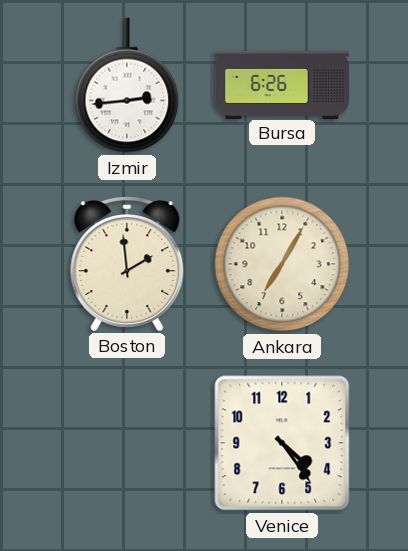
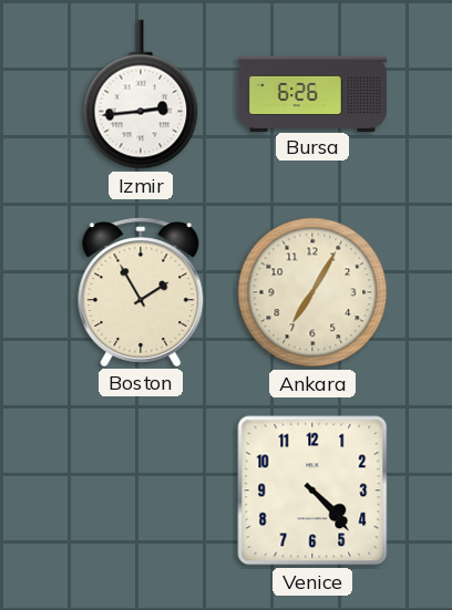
Boston: 1:59 -> 1:55 (141, 292)
Venice: 4:24 -> 4:23 (312, 490)
